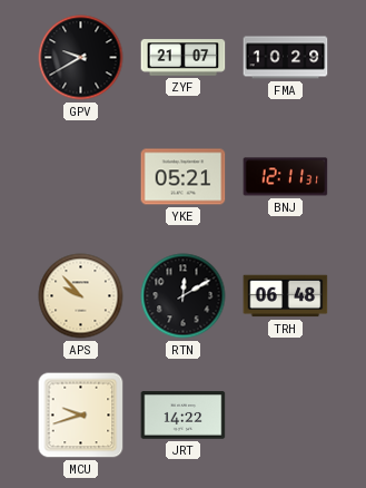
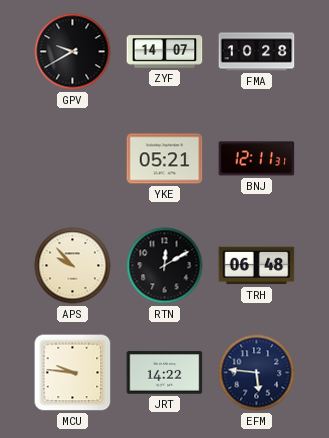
ZYF: 21:07 -> 14:07 (165, 52)
FMA: 10:29 -> 10:28 (257, 52)
MCU: 9:42 -> 9:46 (73, 373)
EFM: none -> 5:46 (257, 373)
